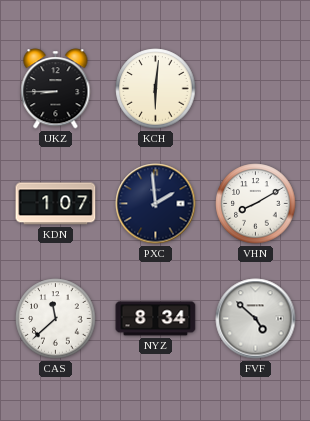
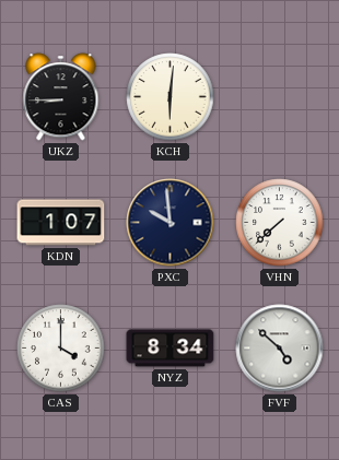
PXC: 1:59 -> 9:59 (171, 223)
VHN: 8:10 -> 7:38 (280, 223)
CAS: 11:38 -> 4:00 (61, 349)
